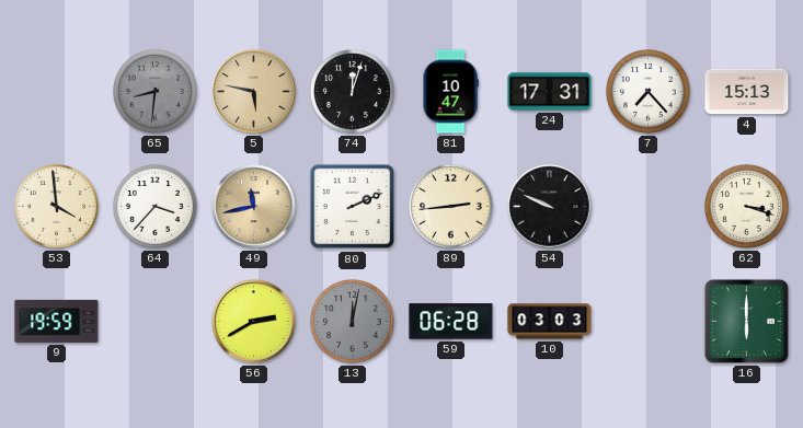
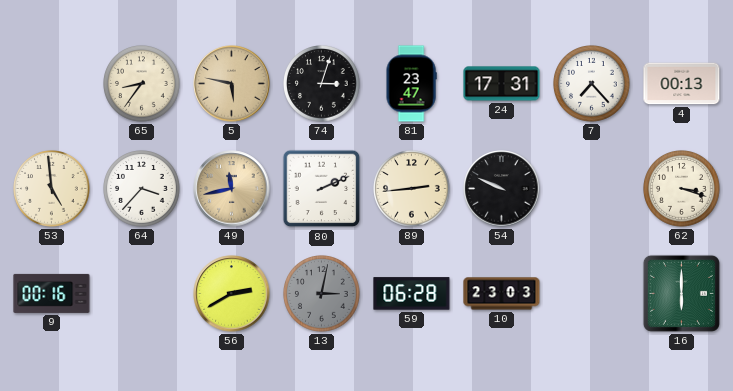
65: 8:31 -> 8:36 (142, 84)
65 dial: grey -> cream (142, 84)
74: 12:03 -> 3:03 (322, 84)
81: 10:47 -> 23:47 (411, 84)
4: 15:13 -> 00:13 (682, 84)
53: 3:59 -> 4:59 (52, 189)
9: 19:59 -> 00:16 (52, 293)
13: 12:02 -> 3:02 (322, 294)
10: 03:03 -> 23:03 (502, 294)
